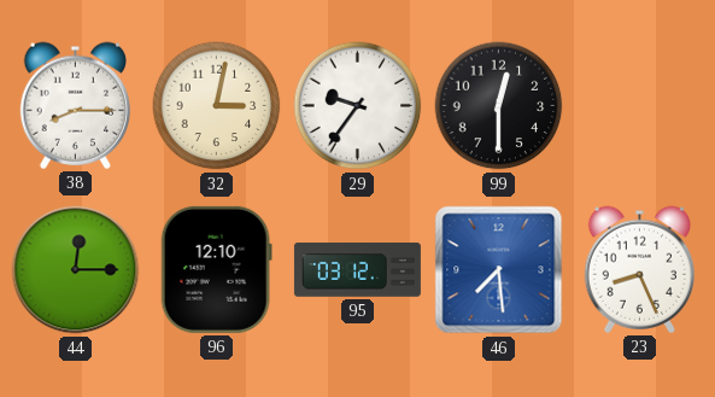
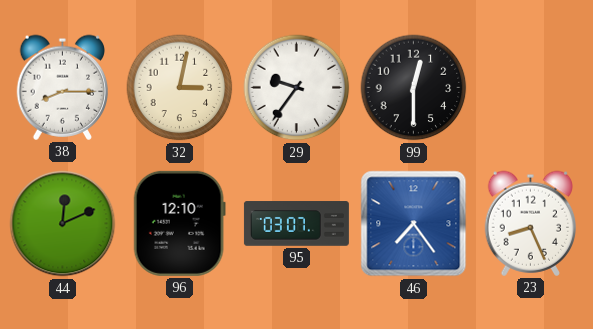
44: 12:15 -> 12:11 (63, 224)
95: 03:12 -> 03:07 (296, 224)
46: 7:29 -> 7:24 (414, 224)
